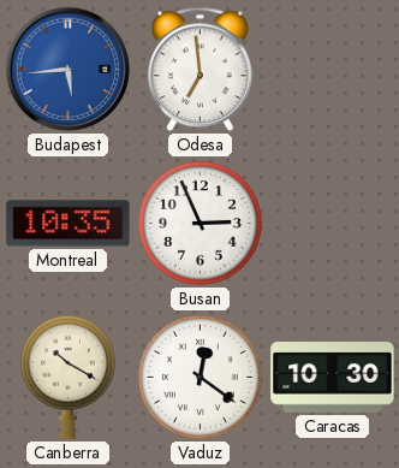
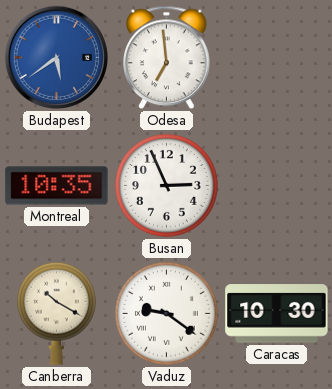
Budapest: 5:44 -> 5:39 (56, 57)
Vaduz: 12:21 -> 9:21 (166, 313)
